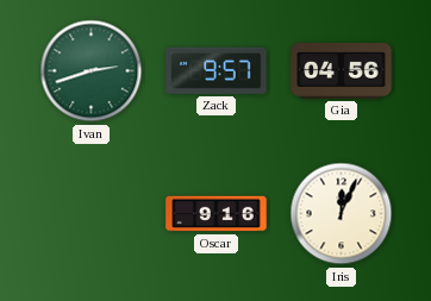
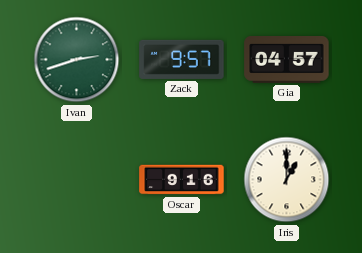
Gia: 04:56 -> 04:57 (287, 60)
Iris: 12:04 -> 1:00 (287, 180)
